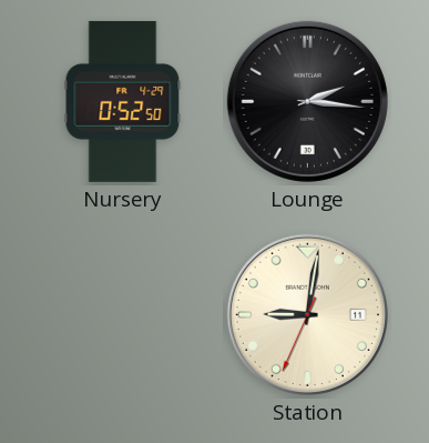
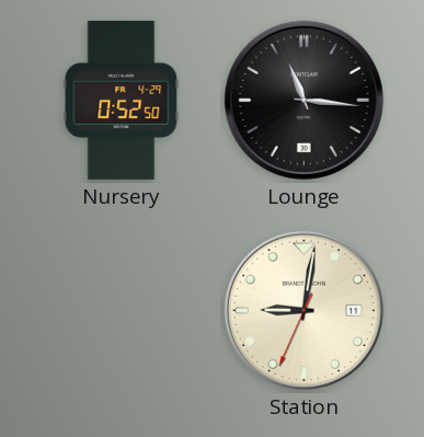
Lounge: 2:16 -> 11:16 (303, 100)
